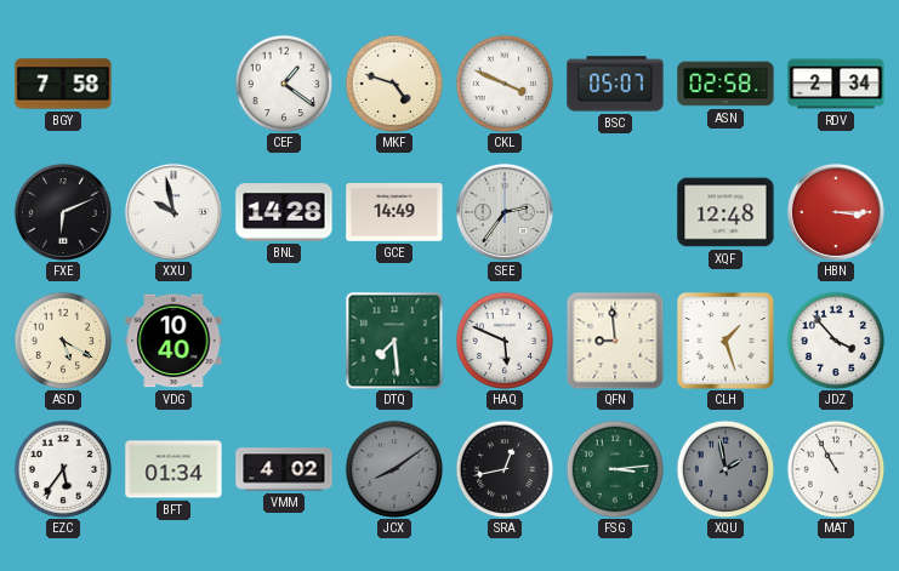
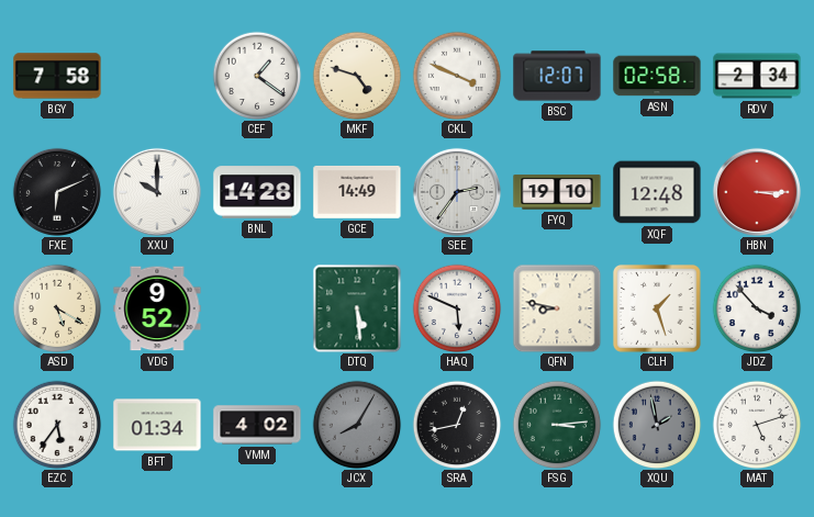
BSC: 05:07 -> 12:07 (557, 76)
XXU: 9:58 -> 10:00 (157, 192)
FYQ: none -> 19:10 (557, 192)
VDG: 10:40 -> 9:52 (157, 308)
DTQ: 7:29 -> 5:29 (357, 308)
QFN: 8:59 -> 8:47 (557, 308)
JCX: 8:09 -> 8:05 (357, 425)
MAT: 10:55 -> 5:12 (757, 425)
